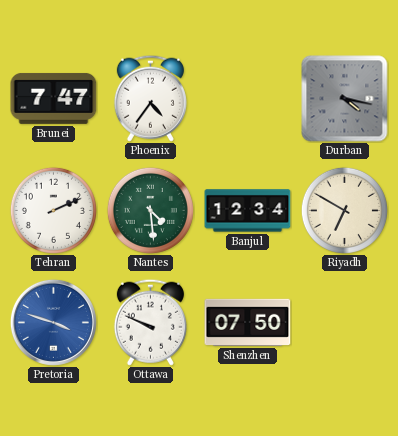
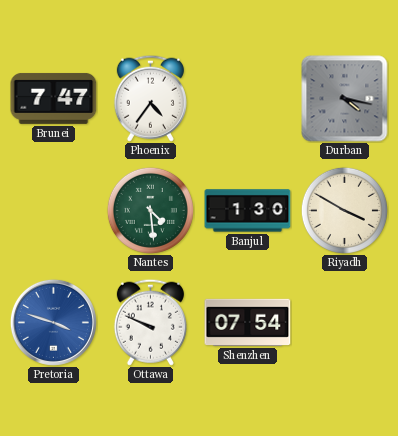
Tehran: 2:11 -> none (53, 210)
Banjul: 12:34 -> 1:30 (248, 211)
Riyadh: 6:50 -> 3:50 (344, 210)
Shenzhen: 07:50 -> 07:54 (248, 322)
